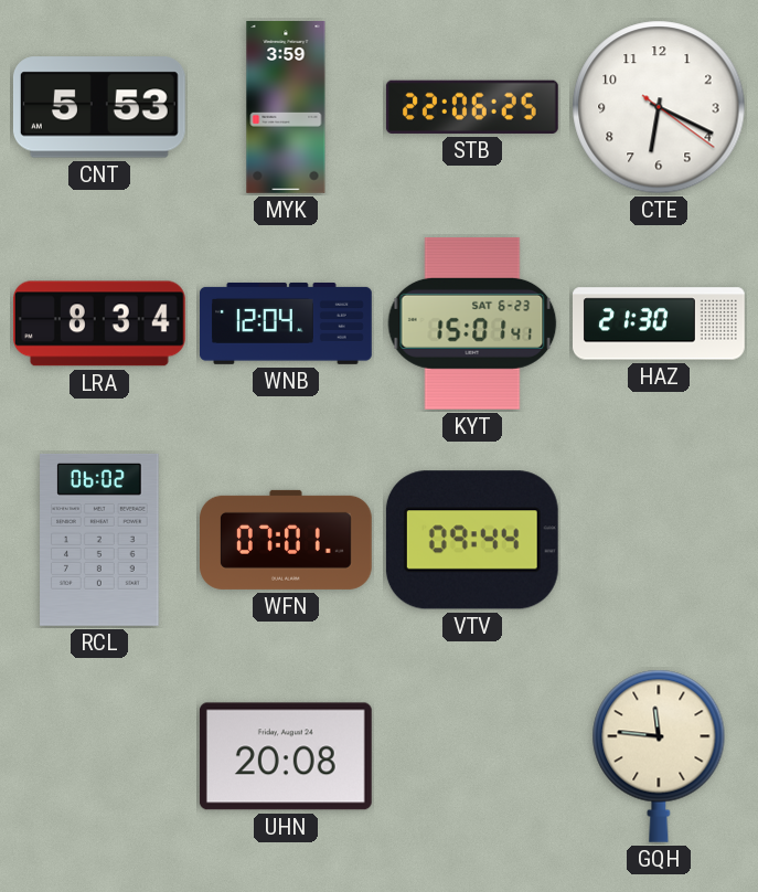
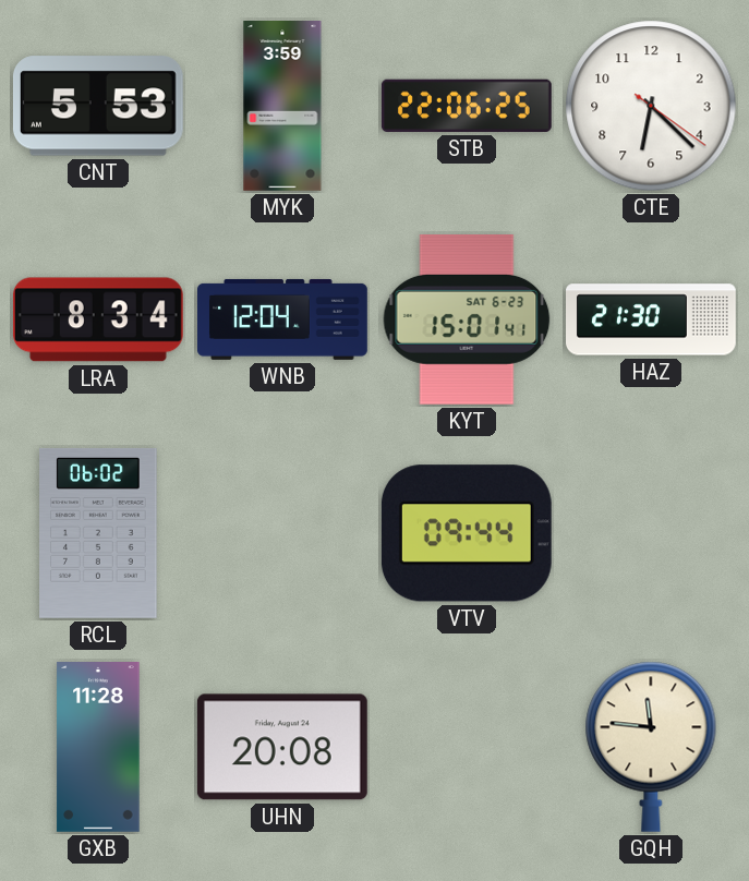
CTE: 6:19 -> 6:22 (651, 106)
WFN: 07:01 -> none (287, 540)
GXB: none -> 11:28 (98, 748)
